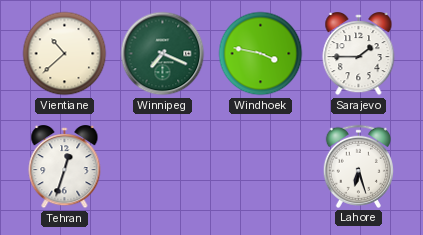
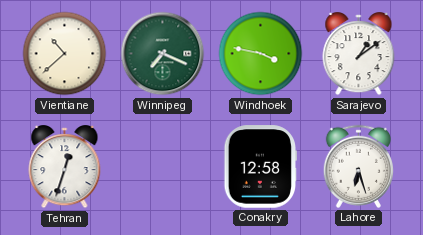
Sarajevo: 1:45 -> 1:09 (359, 54)
Conakry: none -> 12:58 (260, 167)
